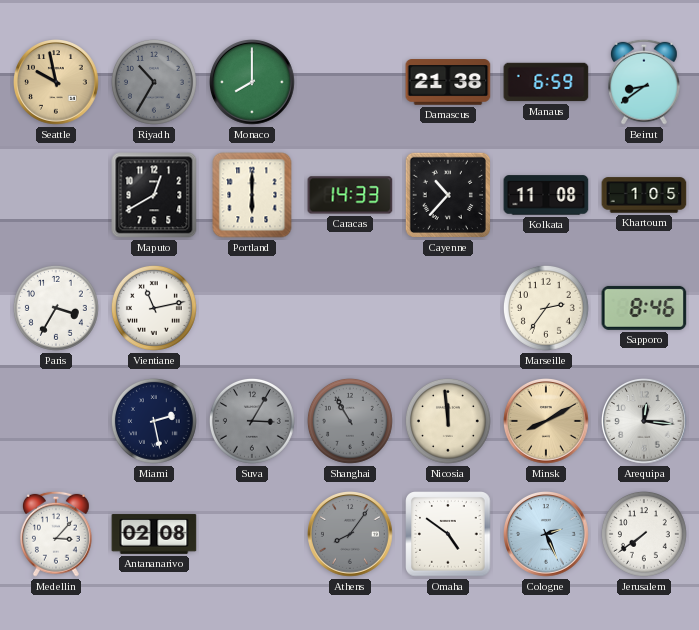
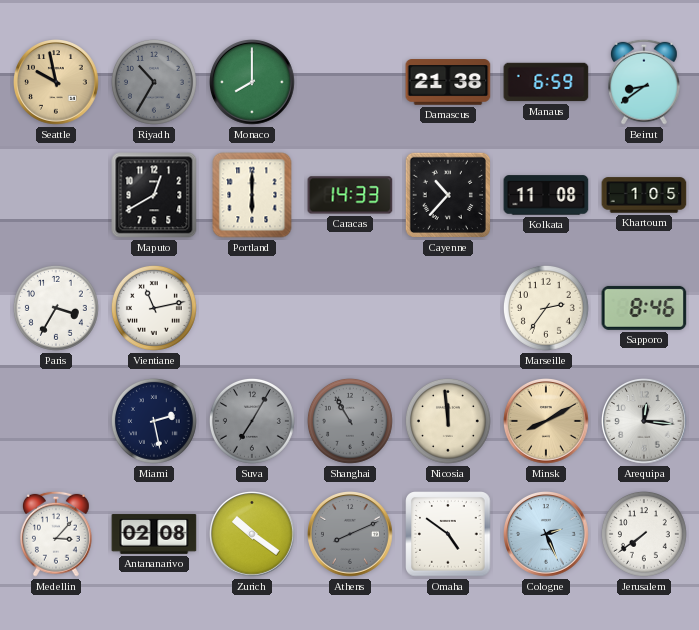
Suva: 3:05 -> 7:05 (252, 421)
Zurich: none -> 10:21 (253, 535)
Athens: 8:06 -> 8:11 (351, 535)
